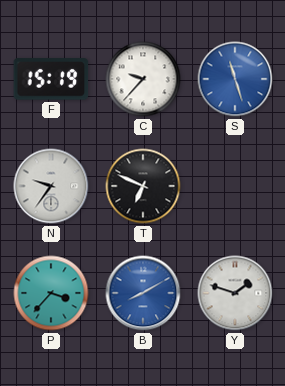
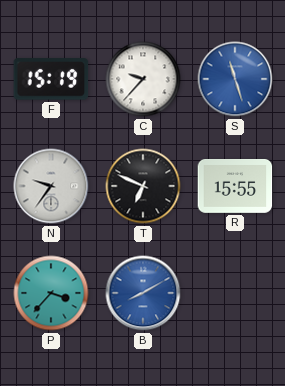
R: none -> 15:55 (235, 187)
Y: 1:48 -> none (235, 293)
